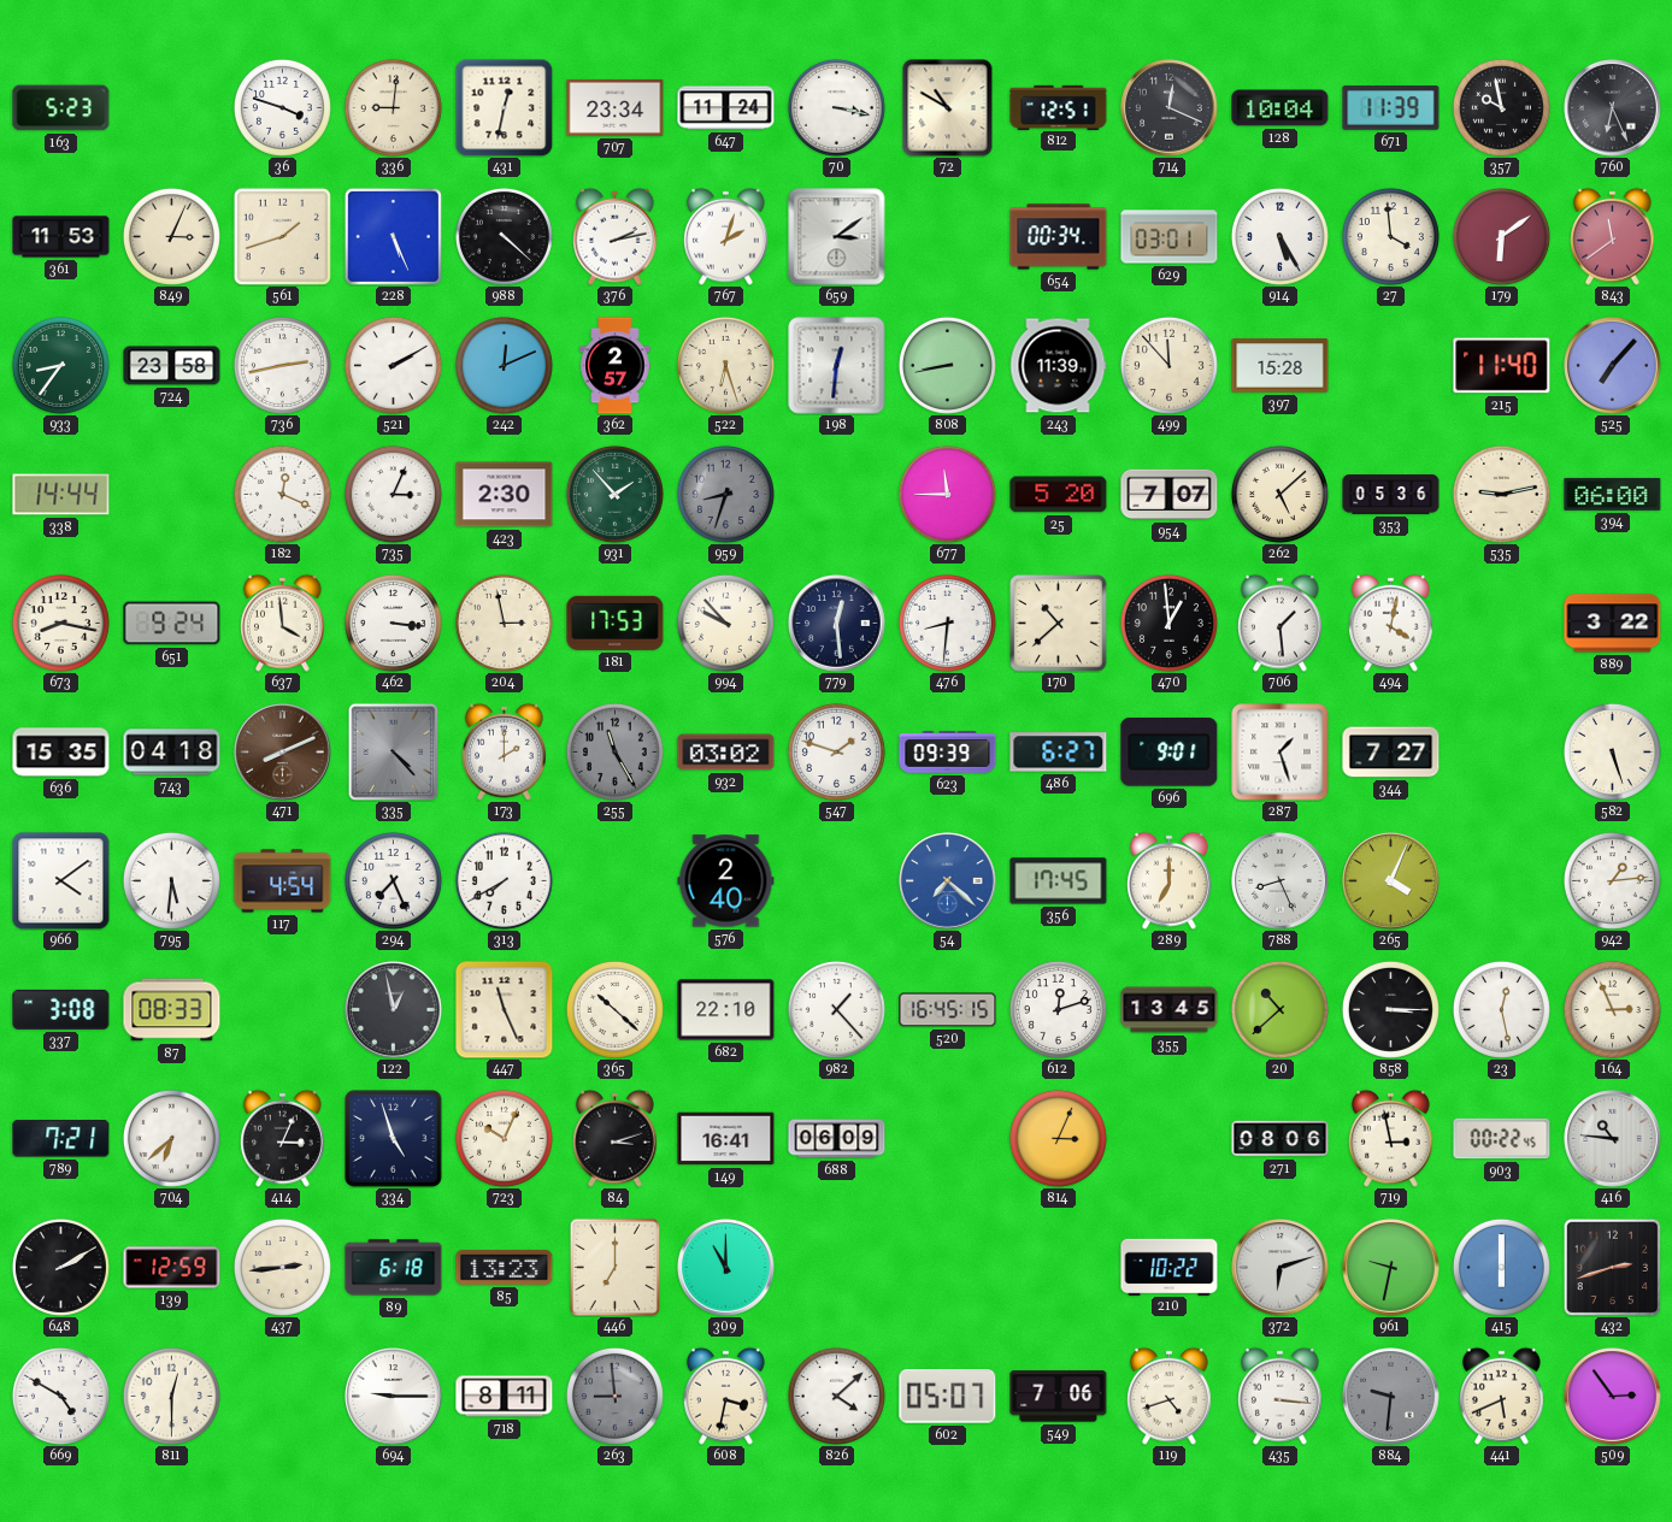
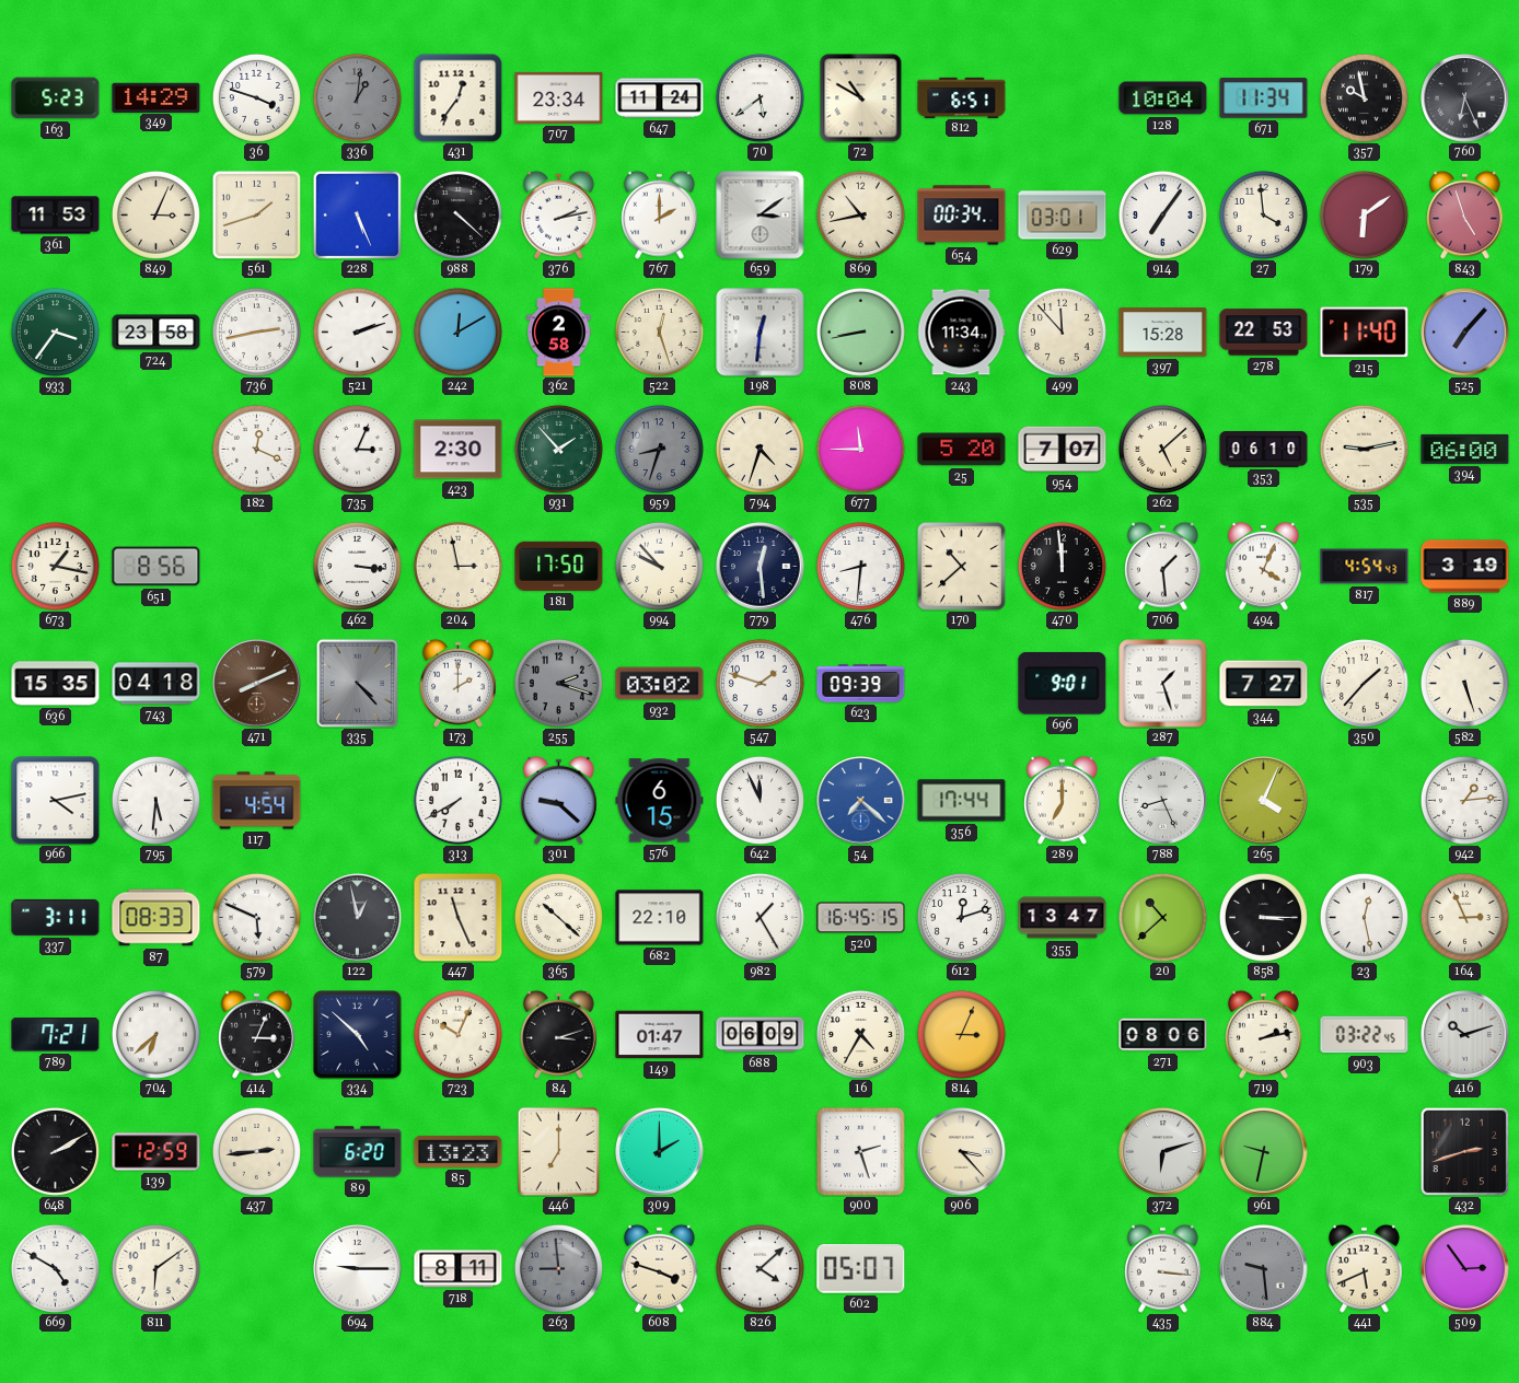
349: none -> 14:29 (156, 97)
336: 9:01 -> 1:01 (357, 97)
336 dial: cream -> grey (357, 97)
431: 12:32 -> 12:36 (457, 97)
70: 3:17 -> 5:39 (759, 97)
812: 12:51 -> 6:51 (962, 97)
714: 12:19 -> none (1170, 108)
671: 11:39 -> 11:34 (1264, 98)
767: 2:03 -> 2:00 (660, 214)
869: none -> 10:43 (860, 214)
914: 5:25 -> 7:06 (1162, 214)
843: 11:39 -> 4:57 (1465, 214)
933: 8:36 -> 3:36 (55, 332)
521: 2:10 -> 2:12 (357, 332)
242: 12:11 -> 12:10 (457, 332)
362: 2:57 -> 2:58 (559, 333)
522: 6:27 -> 12:27 (659, 332)
243: 11:39 -> 11:34 (961, 333)
278: none -> 22:53 (1264, 333)
338: 14:44 -> none (61, 495)
794: none -> 4:33 (759, 449)
353: 05:36 -> 06:10 (1264, 450)
673: 8:17 -> 1:17 (55, 566)
651: 9:24 -> 8:56 (156, 567)
637: 3:59 -> none (283, 623)
181: 17:53 -> 17:50 (559, 566)
470: 12:59 -> 11:59 (1062, 566)
494: 4:02 -> 4:04 (1264, 566)
817: none -> 4:54 (1365, 567)
889: 3:22 -> 3:19 (1465, 567)
255: 11:25 -> 2:18 (558, 683)
486: 6:27 -> none (1059, 753)
350: none -> 1:37 (1364, 683)
966: 4:09 -> 4:13 (56, 801)
294: 7:26 -> none (393, 880)
301: none -> 9:22 (559, 800)
576: 2:40 -> 6:15 (660, 801)
642: none -> 11:56 (759, 800)
356: 17:45 -> 17:44 (962, 801)
337: 3:08 -> 3:11 (56, 917)
579: none -> 5:49 (256, 917)
982: 1:23 -> 1:25 (759, 917)
355: 13:45 -> 13:47 (1063, 918)
334: 4:57 -> 4:52 (358, 1035)
149: 16:41 -> 01:47 (660, 1035)
16: none -> 4:35 (860, 1034)
719: 2:58 -> 2:13 (1264, 1034)
903: 00:22 -> 03:22 (1365, 1035)
416: 10:46 -> 10:12 (1465, 1035)
89: 6:18 -> 6:20 (358, 1152)
309: 11:00 -> 2:00 (660, 1152)
900: none -> 2:27 (861, 1152)
906: none -> 3:23 (962, 1152)
210: 10:22 -> none (1170, 1267)
415: 6:00 -> none (1501, 1267)
811: 12:30 -> 6:09 (155, 1268)
608: 3:32 -> 3:48 (660, 1268)
549: 7:06 -> none (1059, 1397)
119: 4:42 -> none (1170, 1396)
884: 9:31 -> 9:29 (1264, 1269)
